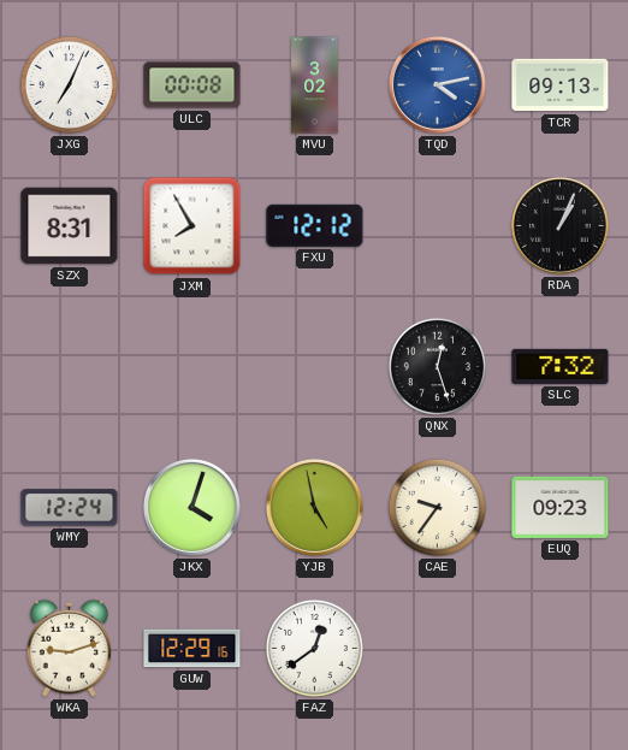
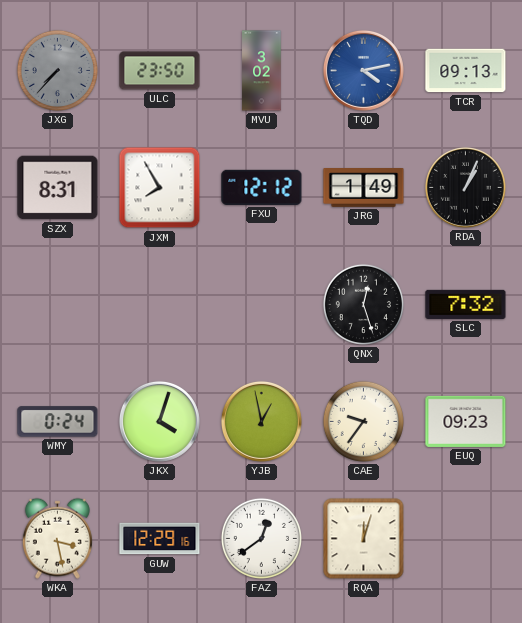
JXG: 7:04 -> 7:37 (57, 70)
JXG dial: white -> grey (57, 70)
ULC: 00:08 -> 23:50 (160, 71)
JRG: none -> 1:49 (364, 188)
WMY: 12:24 -> 0:24 (58, 422)
YJB: 4:58 -> 12:58 (261, 421)
WKA: 9:12 -> 3:28 (57, 538)
RQA: none -> 12:03 (364, 539)
